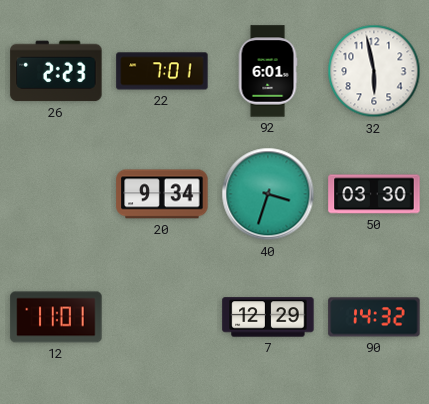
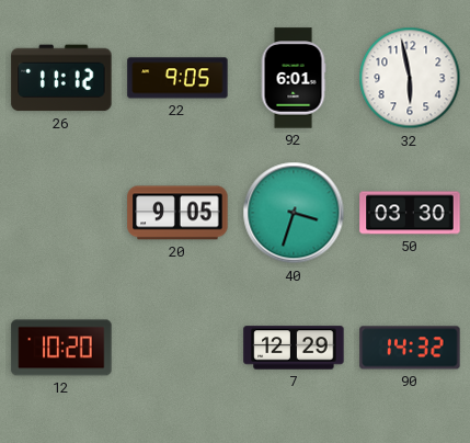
26: 2:23 -> 11:12 (61, 78)
22: 7:01 -> 9:05 (177, 78)
20: 9:34 -> 9:05 (177, 213)
12: 11:01 -> 10:20 (61, 348)
